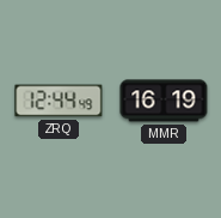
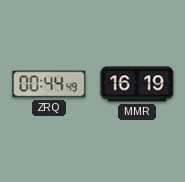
ZRQ: 12:44 -> 00:44 (49, 84)
